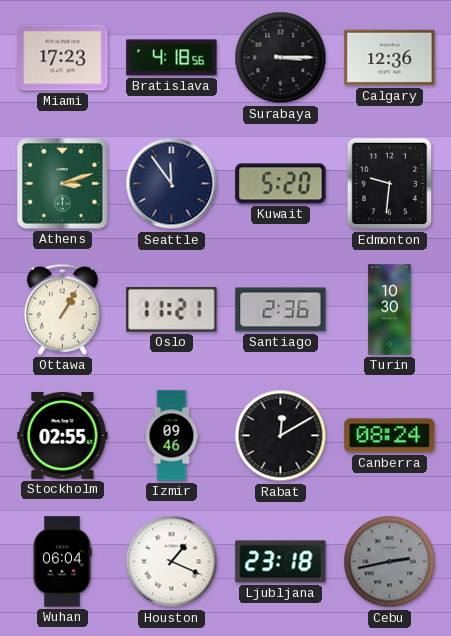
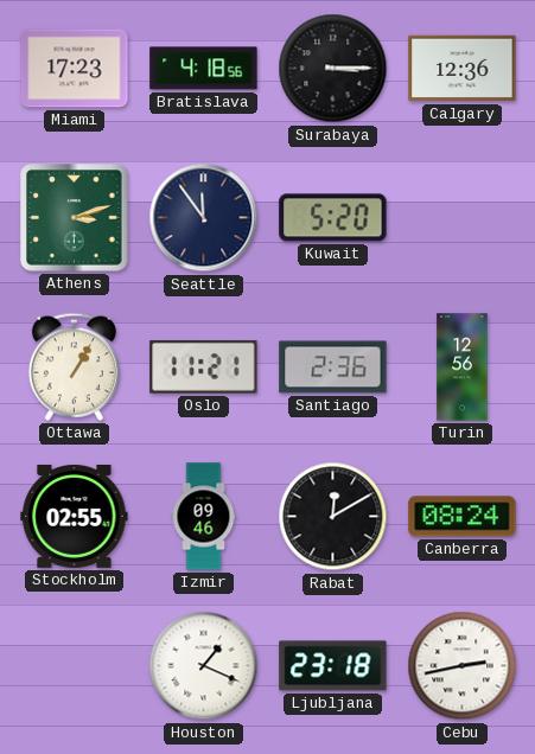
Edmonton: 9:31 -> none (389, 184)
Turin: 10:30 -> 12:56 (463, 368)
Wuhan: 06:04 -> none (62, 562)
Cebu dial: grey -> white (463, 666)
